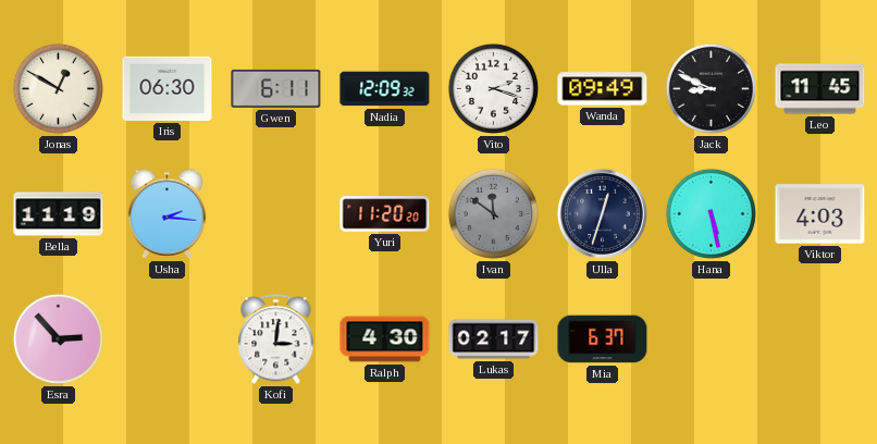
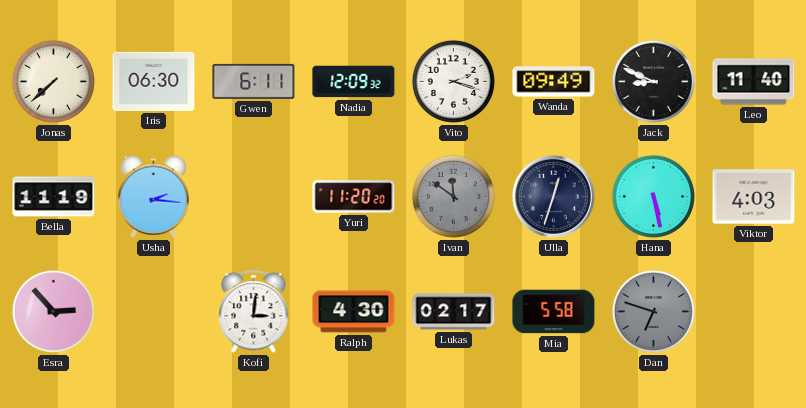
Jonas: 12:50 -> 7:38 (53, 81)
Leo: 11:45 -> 11:40 (754, 82)
Mia: 6:37 -> 5:58 (554, 312)
Dan: none -> 6:48 (653, 311)
